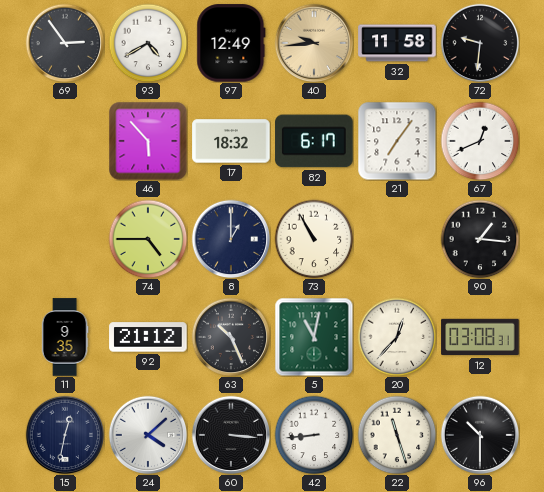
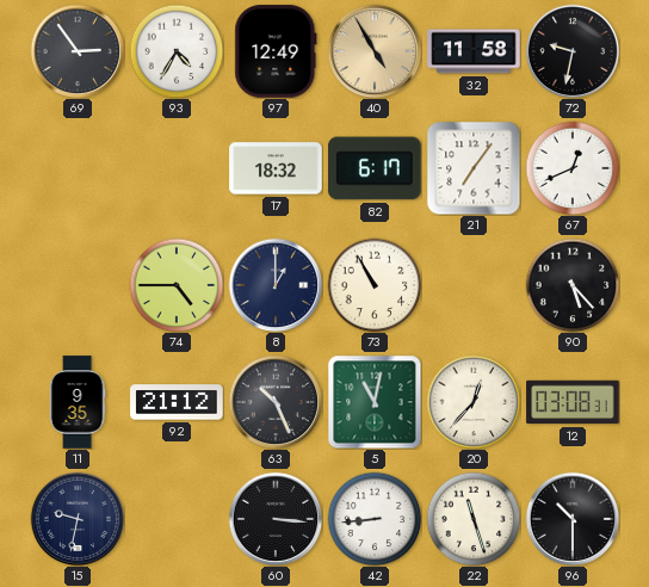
93: 4:40 -> 4:35 (177, 51)
40: 9:44 -> 4:55 (375, 51)
72: 9:31 -> 9:32 (573, 51)
46: 5:53 -> none (148, 141)
90: 1:16 -> 5:23 (573, 285)
15: 12:32 -> 9:32 (78, 519)
24: 4:08 -> none (148, 435)
